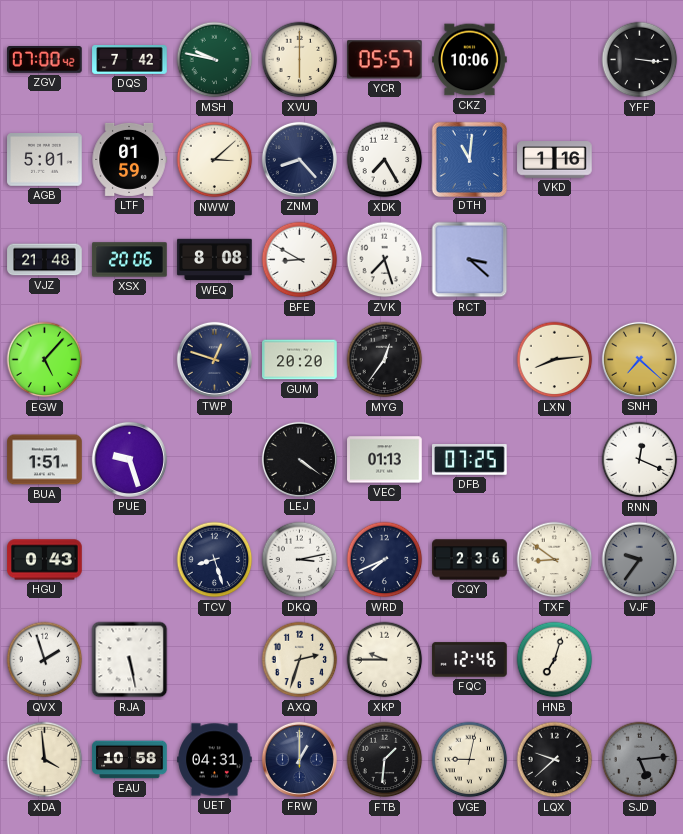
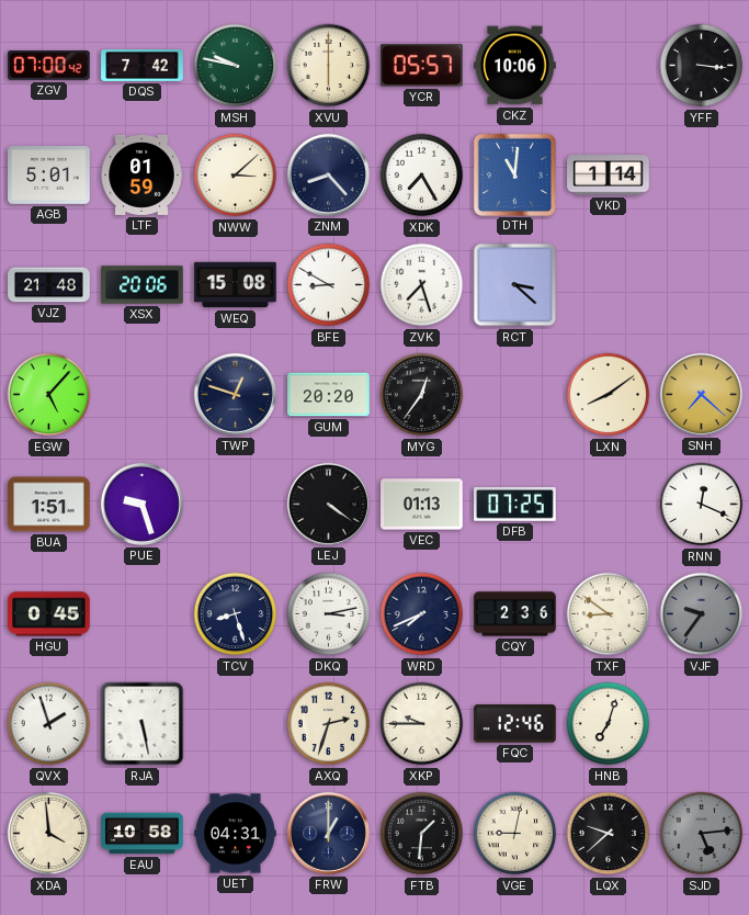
VKD: 1:16 -> 1:14 (609, 176)
WEQ: 8:08 -> 15:08 (236, 285)
LXN: 8:14 -> 8:09 (609, 395)
HGU: 0:43 -> 0:45 (49, 614)
